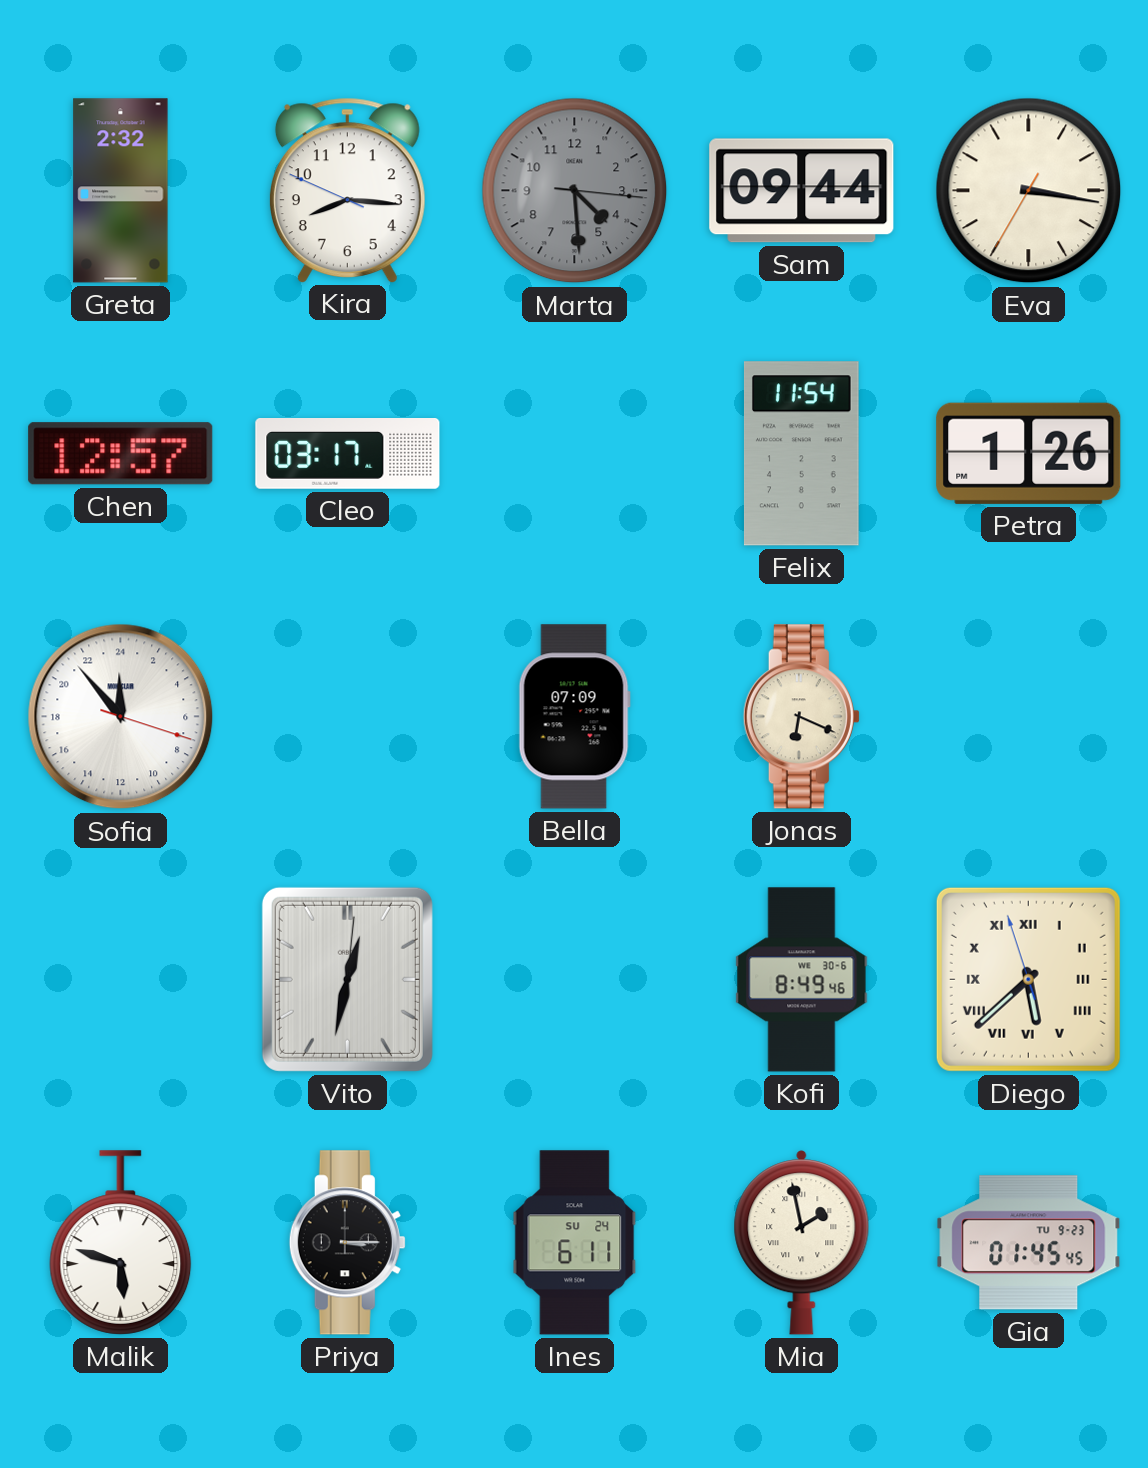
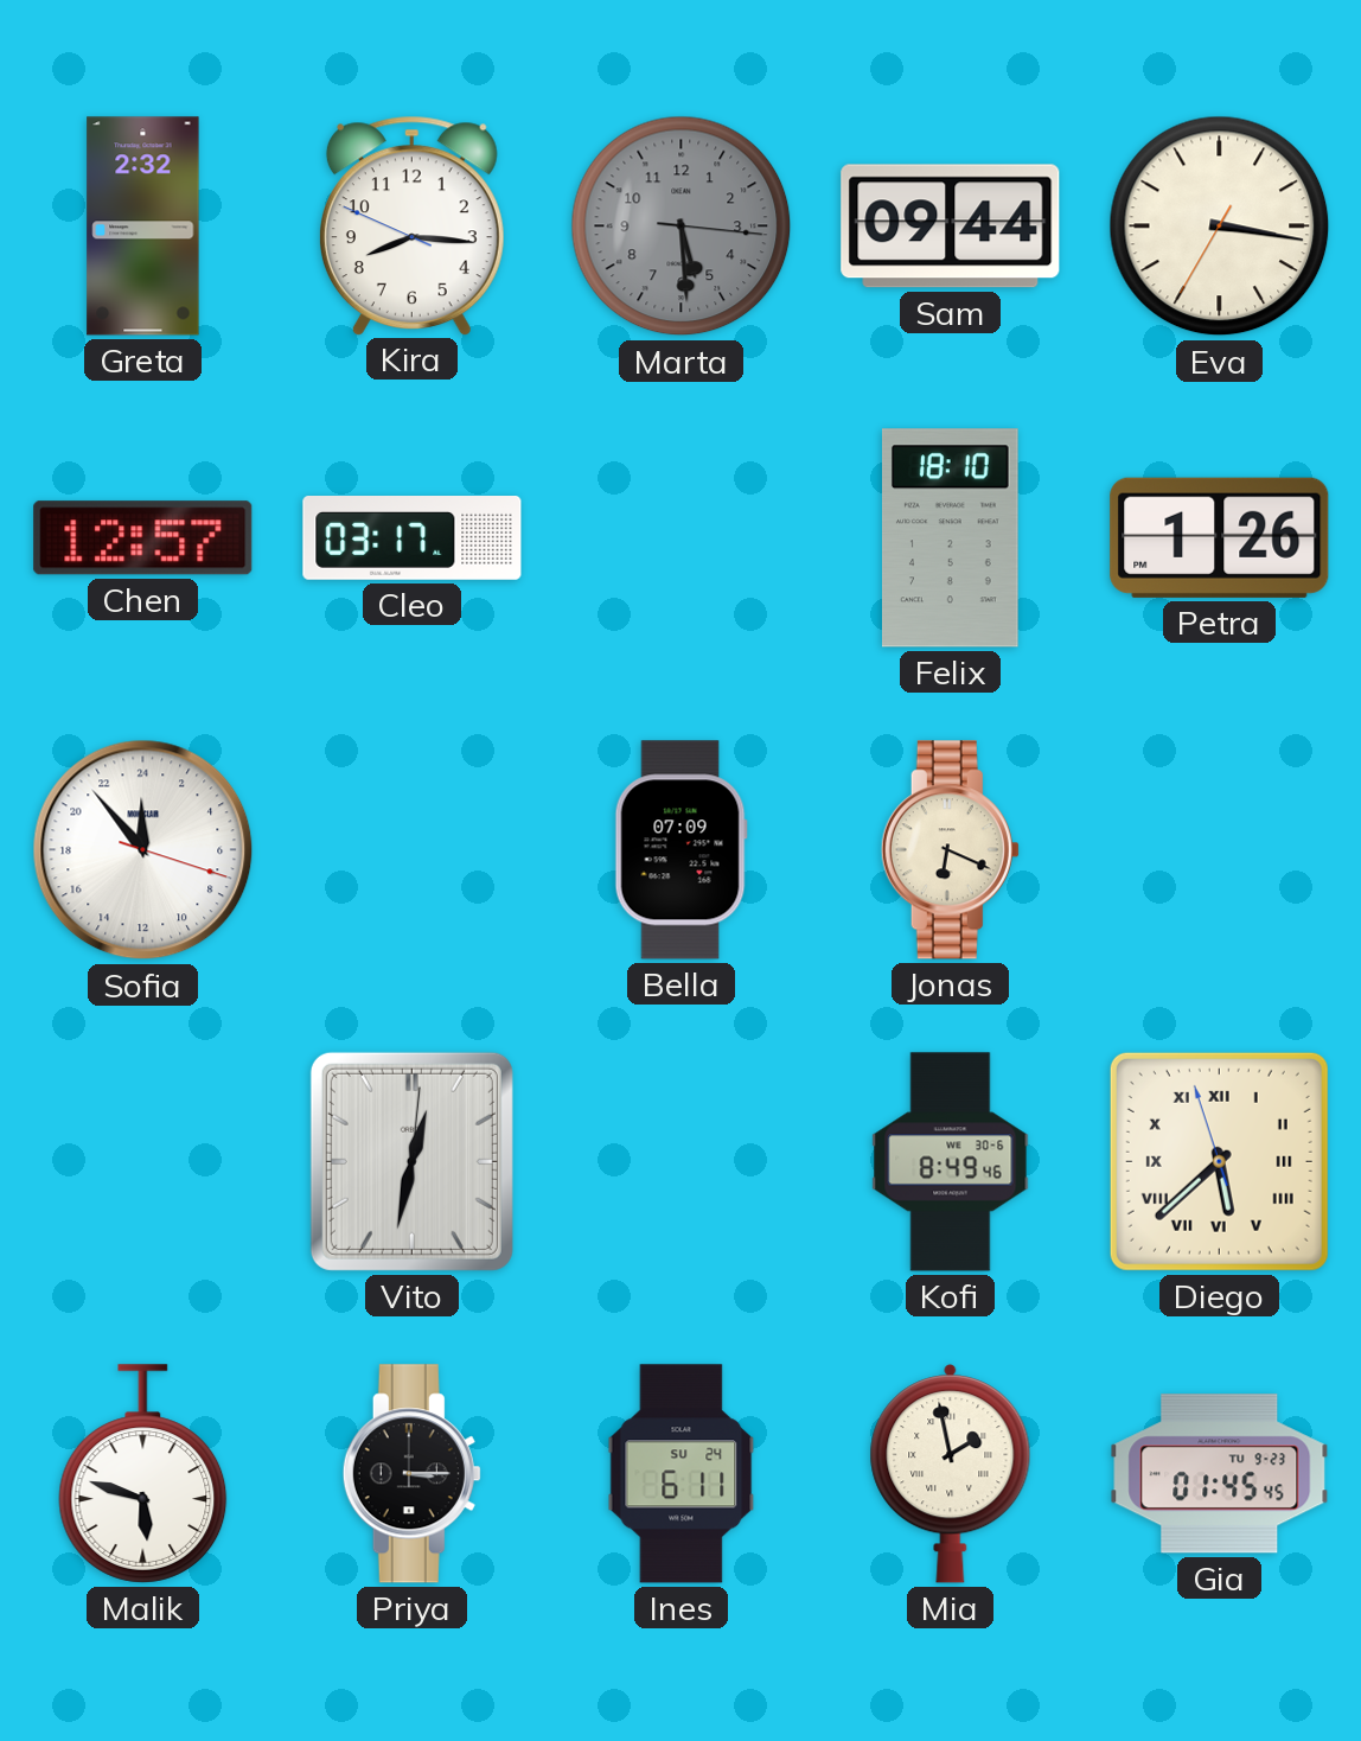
Marta: 4:29 -> 5:29 (682, 227)
Felix: 11:54 -> 18:10 (951, 538)
